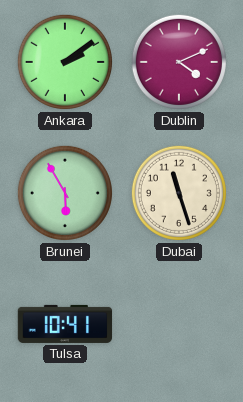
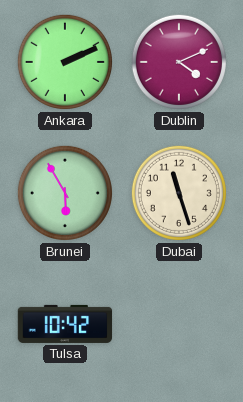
Ankara: 2:09 -> 2:11 (65, 62)
Tulsa: 10:41 -> 10:42 (65, 324)
